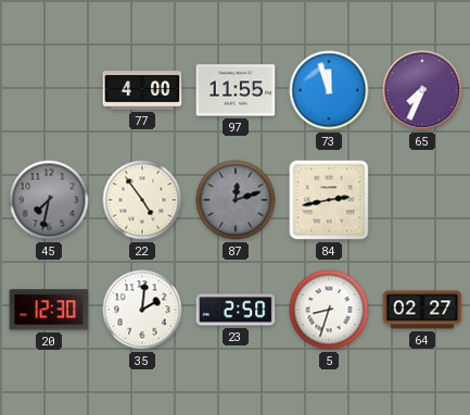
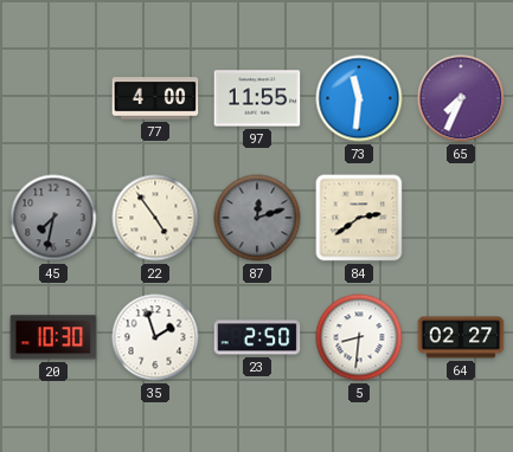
73: 11:57 -> 11:31 (359, 98)
84: 2:43 -> 2:39 (359, 218)
20: 12:30 -> 10:30 (53, 337)
35: 2:01 -> 1:57 (155, 337)
5: 8:33 -> 8:31 (359, 337)
